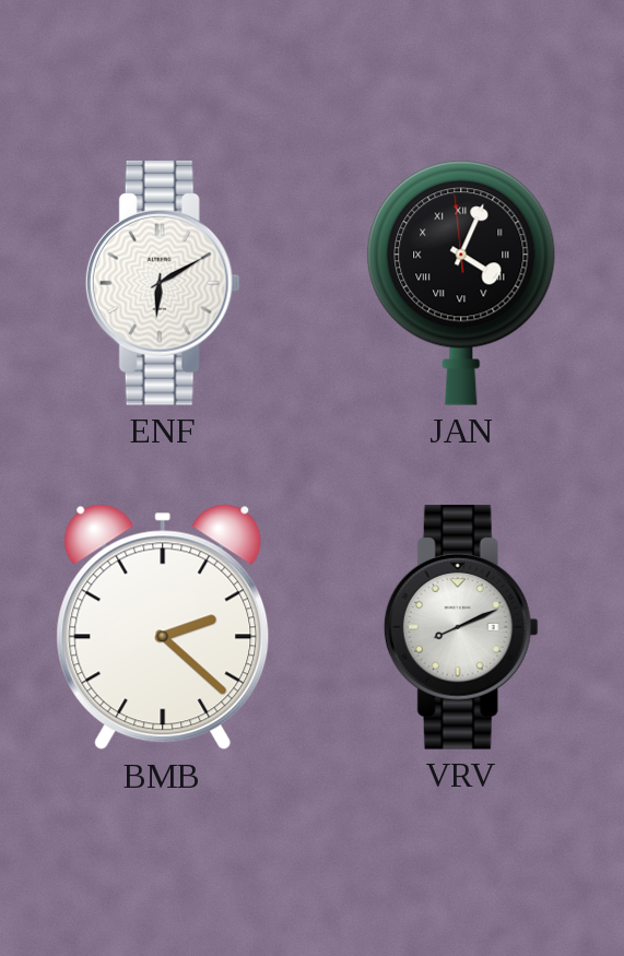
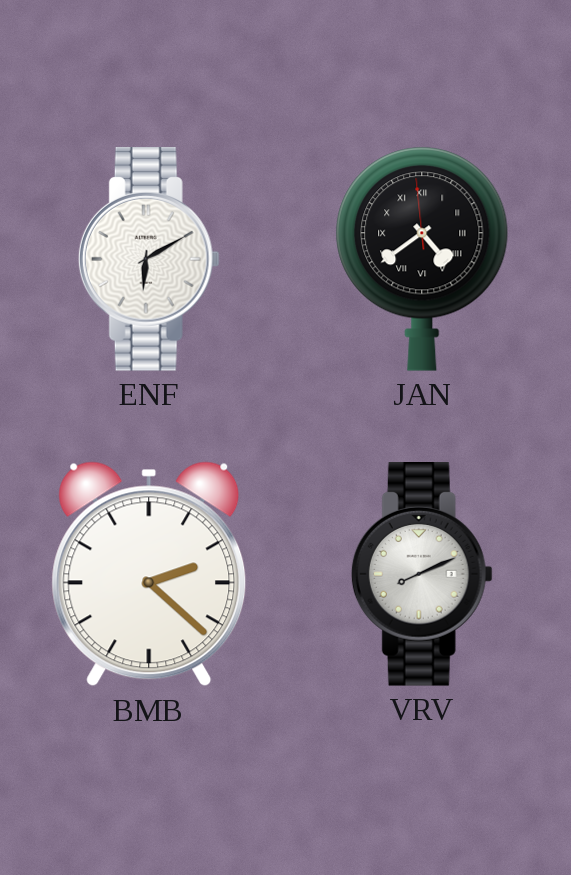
JAN: 4:03 -> 4:38 (422, 259)
